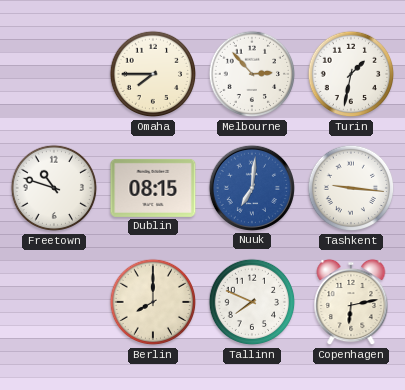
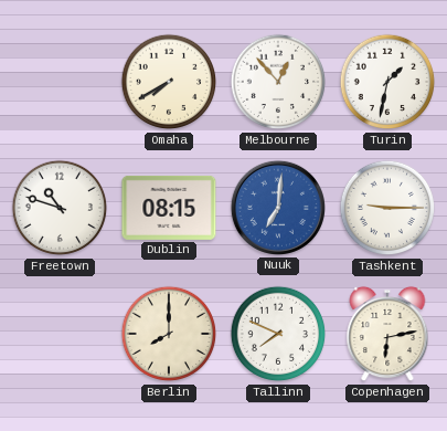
Omaha: 7:45 -> 7:40 (169, 82)
Melbourne: 2:53 -> 12:53 (278, 82)
Tashkent: 9:16 -> 9:15 (387, 208)
